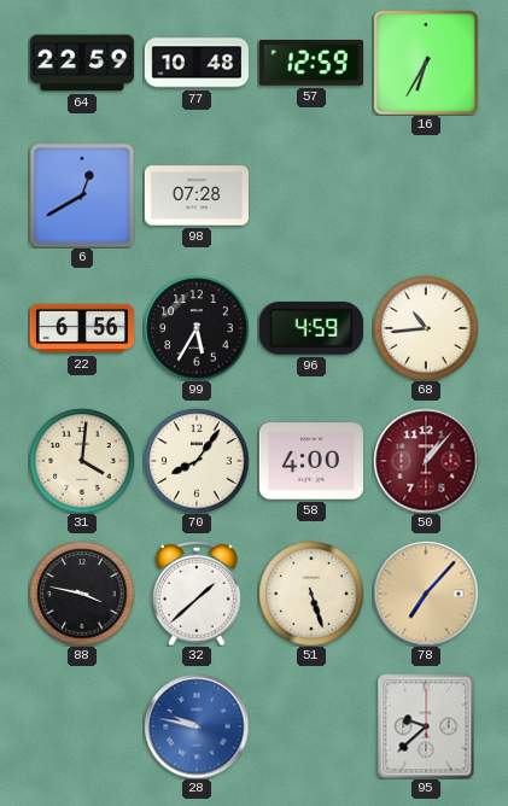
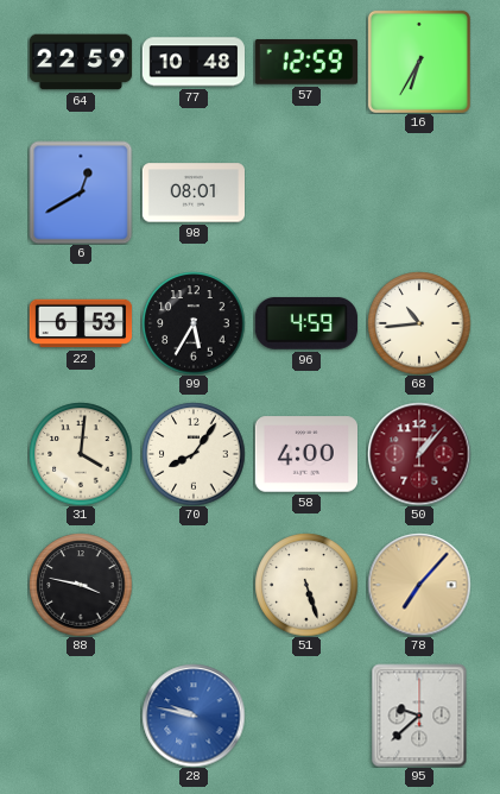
98: 07:28 -> 08:01 (192, 193)
22: 6:56 -> 6:53 (81, 323)
32: 1:38 -> none (197, 594)
